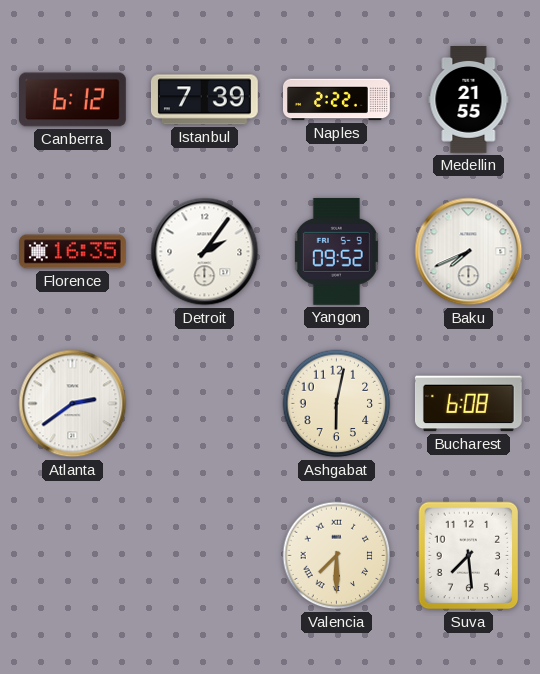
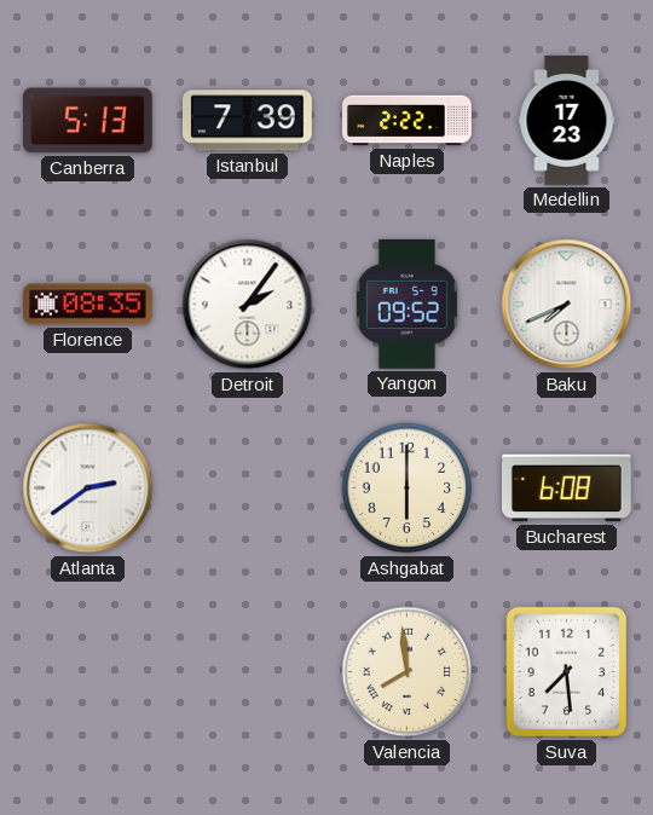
Canberra: 6:12 -> 5:13 (88, 121)
Medellin: 21:55 -> 17:23 (567, 121)
Florence: 16:35 -> 08:35 (88, 305)
Ashgabat: 6:02 -> 6:00 (408, 489)
Valencia: 7:30 -> 7:59 (408, 672)
